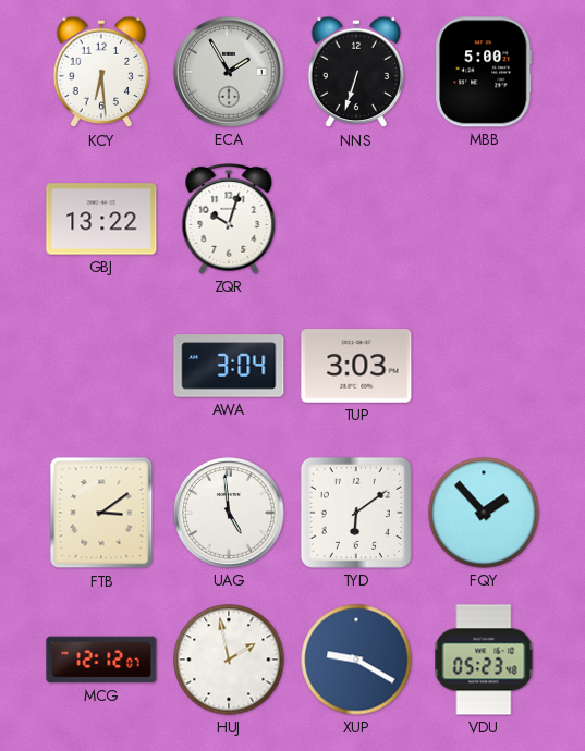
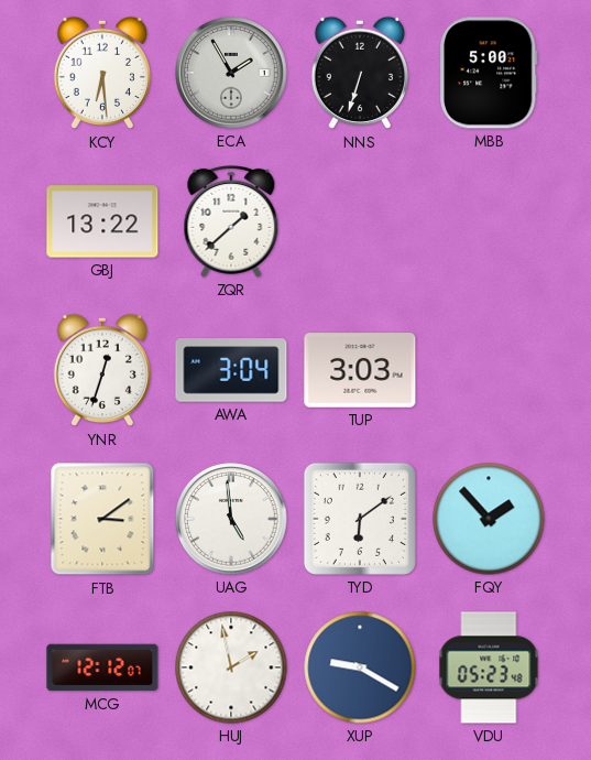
ZQR: 10:03 -> 1:38 (231, 221)
YNR: none -> 12:33 (101, 370)
